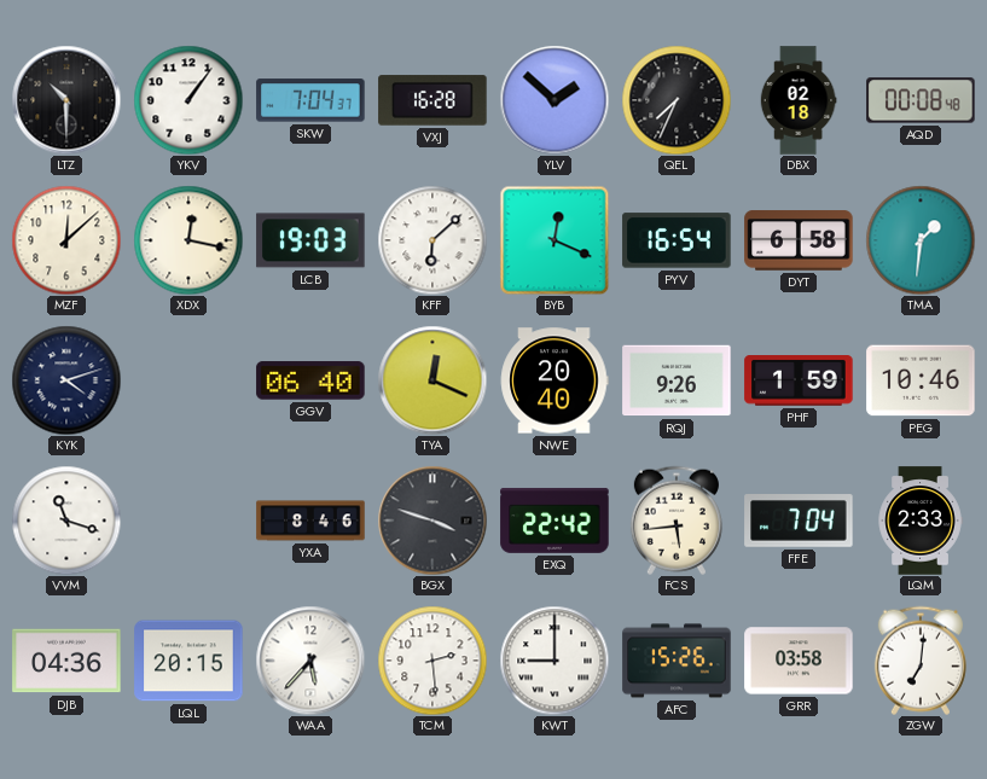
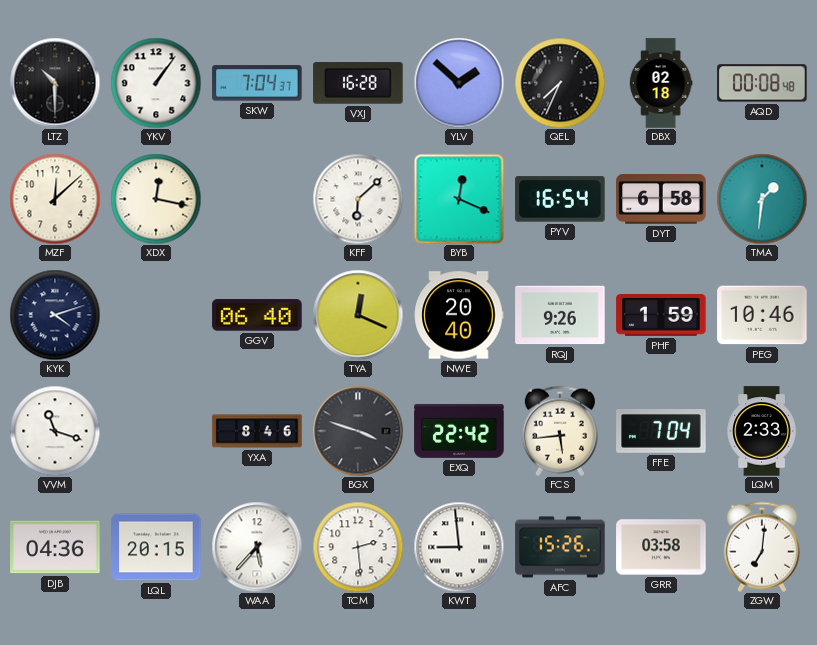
LCB: 19:03 -> none (310, 240)
KWT: 9:00 -> 8:59 (459, 547)
